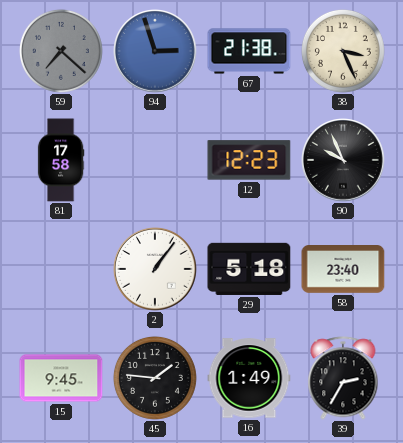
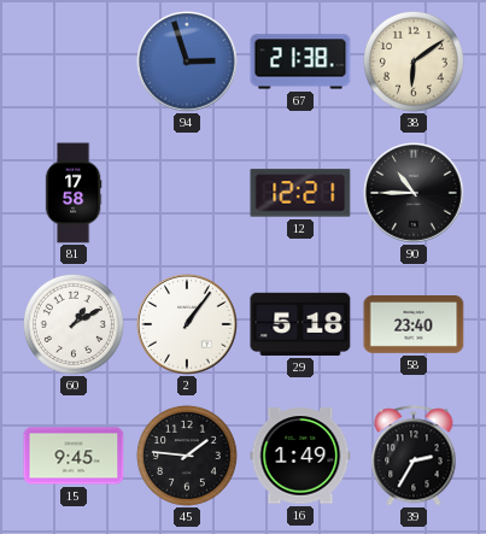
59: 7:22 -> none (61, 51)
38: 3:26 -> 6:09 (414, 61)
12: 12:23 -> 12:21 (300, 193)
90: 9:56 -> 10:45 (414, 193)
60: none -> 1:10 (74, 324)
